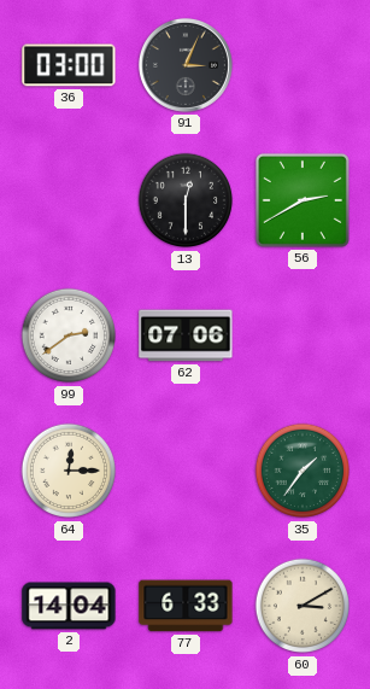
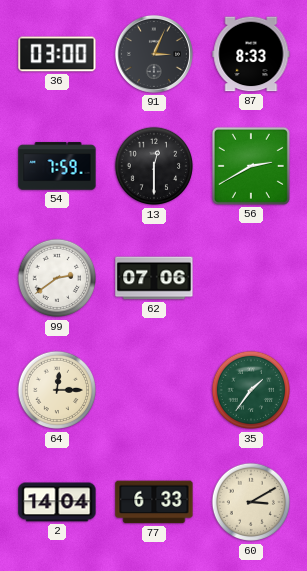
87: none -> 8:33 (251, 54)
54: none -> 7:59 (57, 166)
